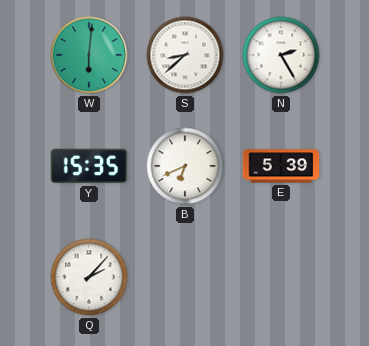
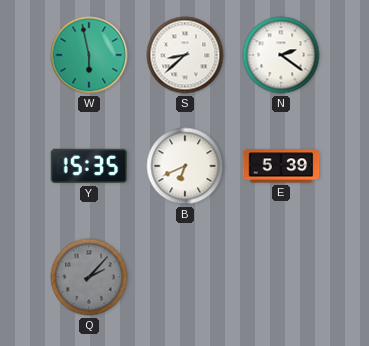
W: 6:01 -> 5:58 (89, 55)
N: 2:25 -> 2:21 (281, 55)
Q dial: white -> grey (89, 277)
